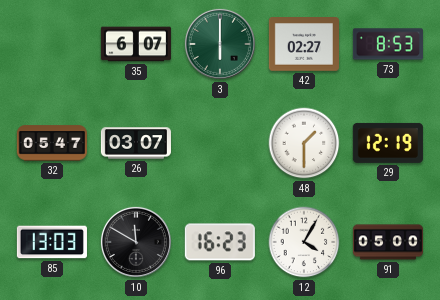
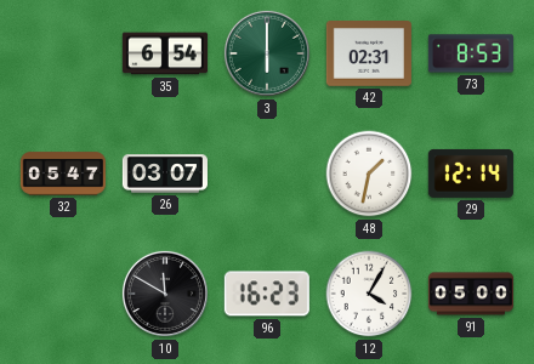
35: 6:07 -> 6:54 (165, 53)
42: 02:27 -> 02:31 (369, 53)
48: 1:30 -> 1:32 (369, 174)
29: 12:19 -> 12:14 (471, 174)
85: 13:03 -> none (52, 242)
